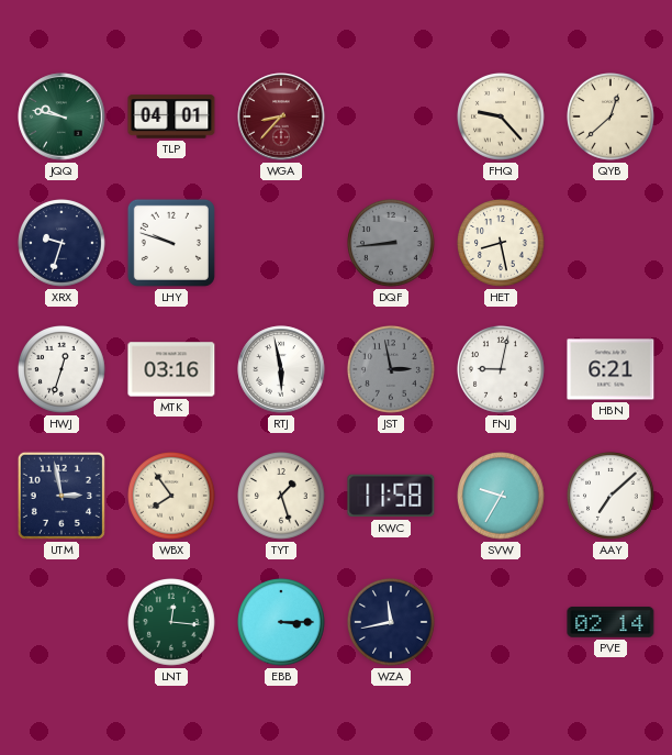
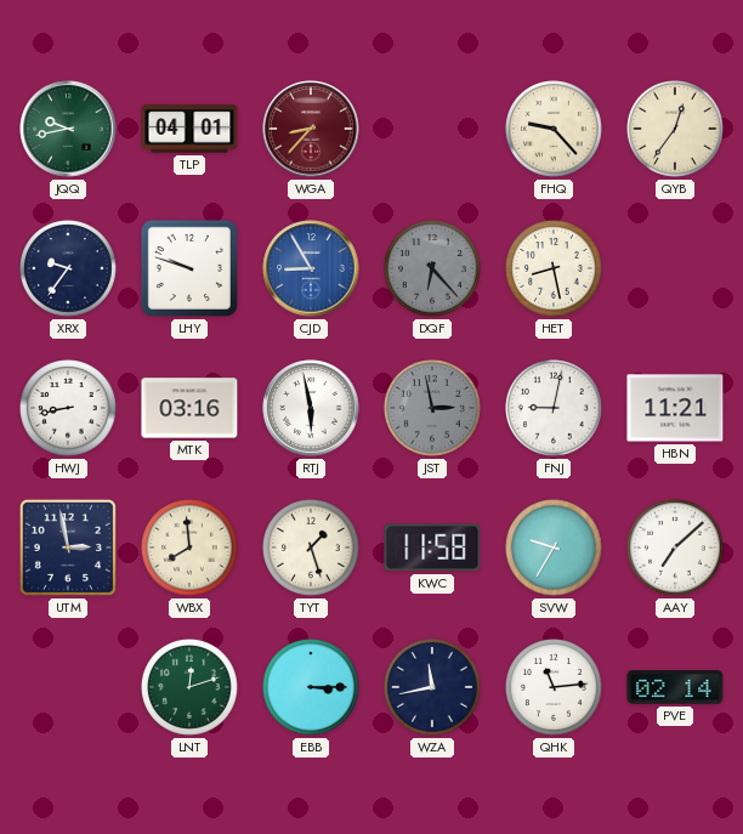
JQQ: 9:47 -> 9:43 (68, 129)
QYB: 12:38 -> 12:36 (676, 130)
XRX: 9:33 -> 9:36 (69, 270)
CJD: none -> 8:55 (311, 268)
DQF: 8:44 -> 6:23 (433, 270)
HWJ: 12:33 -> 8:43 (69, 409)
HBN: 6:21 -> 11:21 (675, 408)
WBX: 7:54 -> 7:59 (191, 549)
LNT: 12:16 -> 12:12 (191, 688)
QHK: none -> 11:14 (555, 688)
